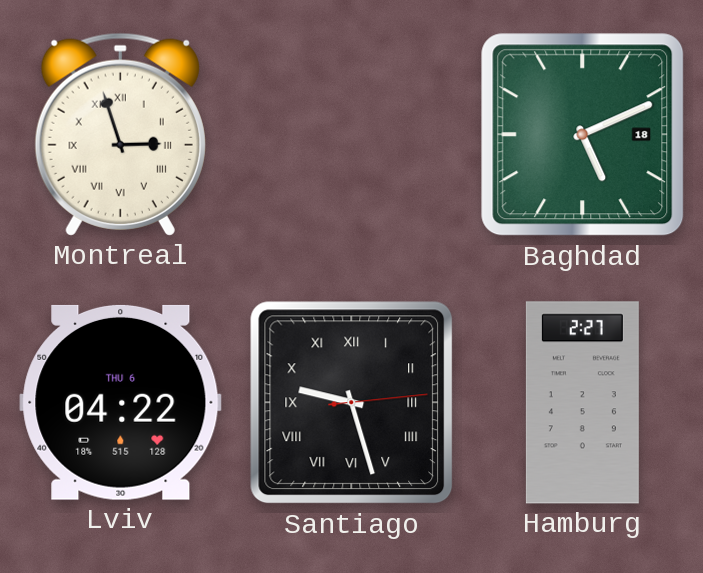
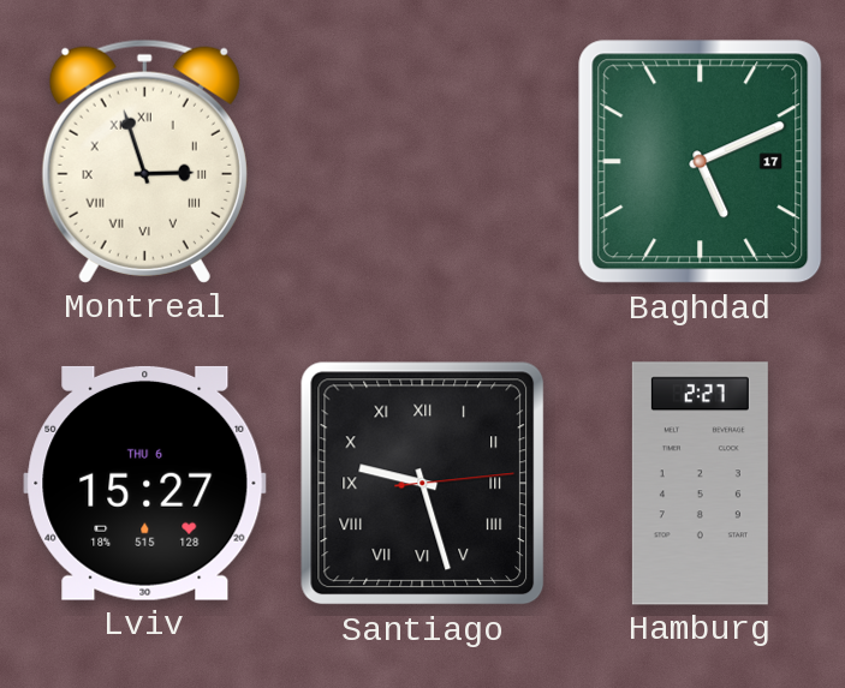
Baghdad date: 18 -> 17 (701, 162)
Lviv: 04:22 -> 15:27 (145, 483)
